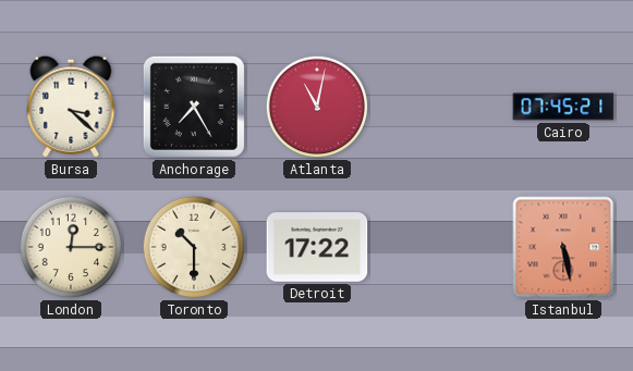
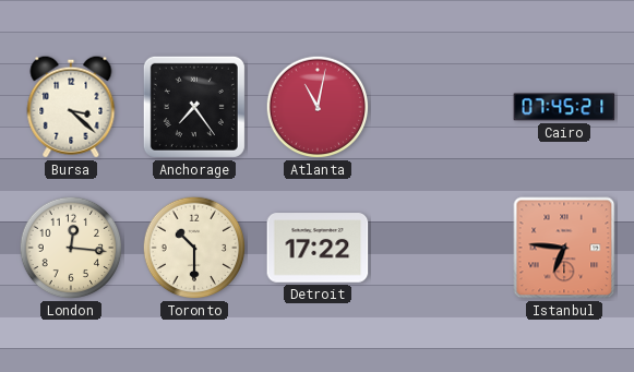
Anchorage: 7:25 -> 7:24 (194, 107)
London: 12:15 -> 12:16 (71, 248)
Istanbul: 5:28 -> 6:46 (564, 248)
